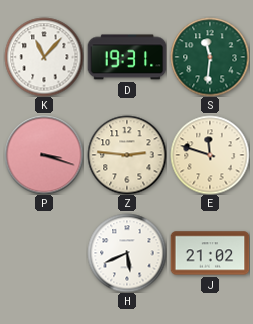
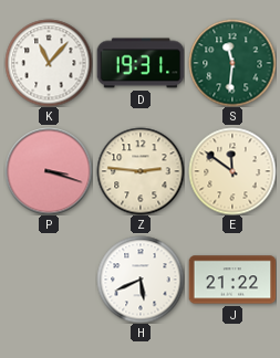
E: 11:48 -> 11:51 (232, 171)
J: 21:02 -> 21:22 (232, 280)
